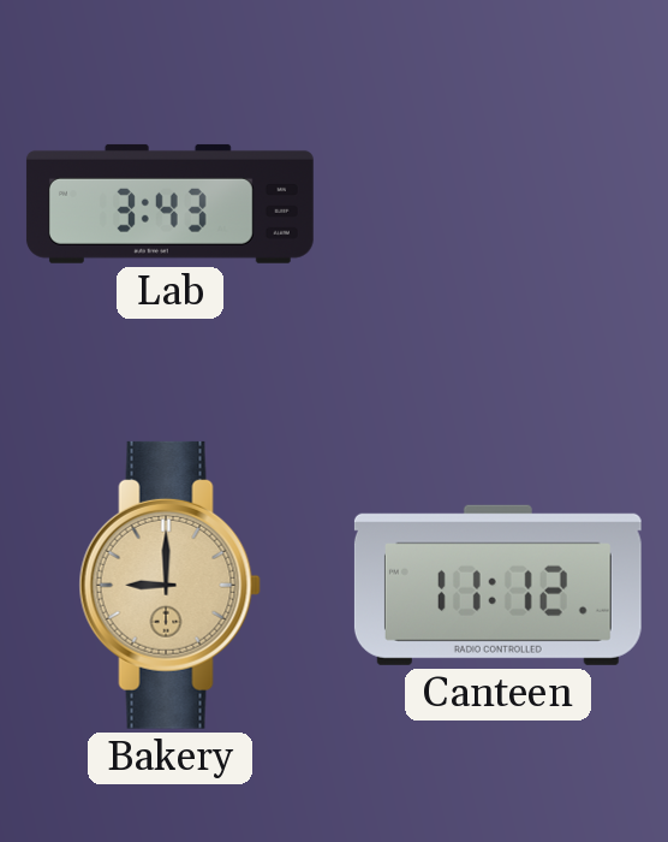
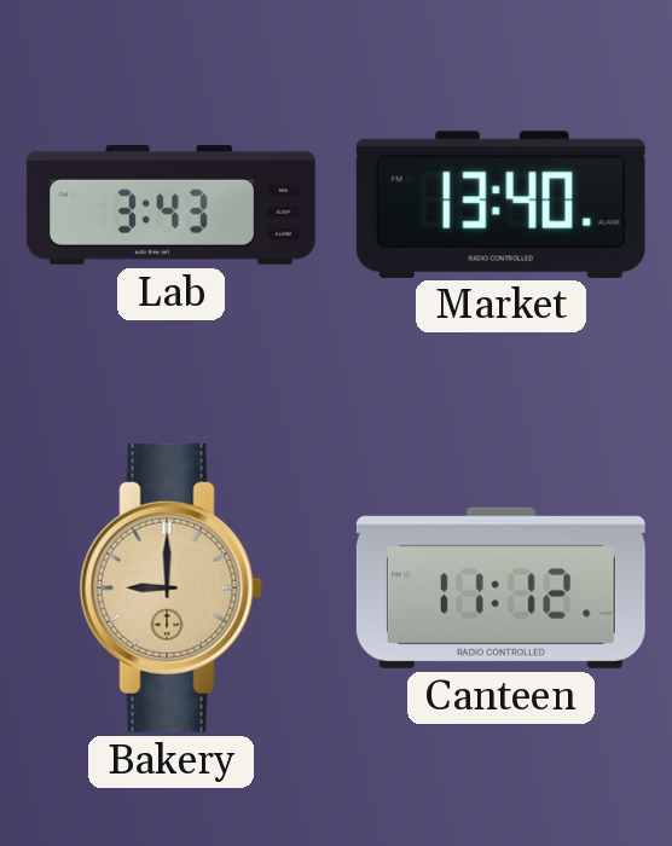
Market: none -> 13:40 (500, 204)
